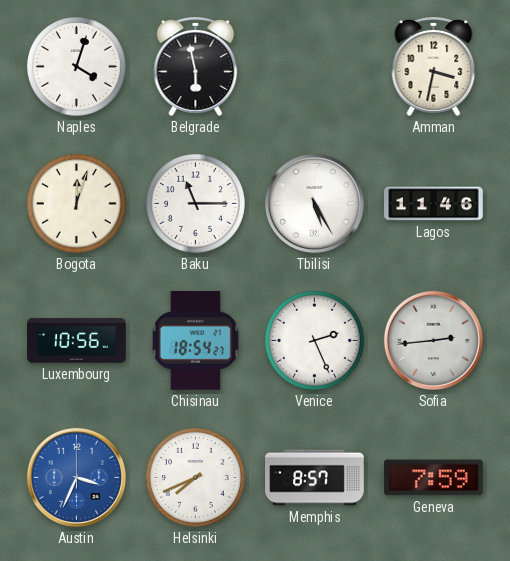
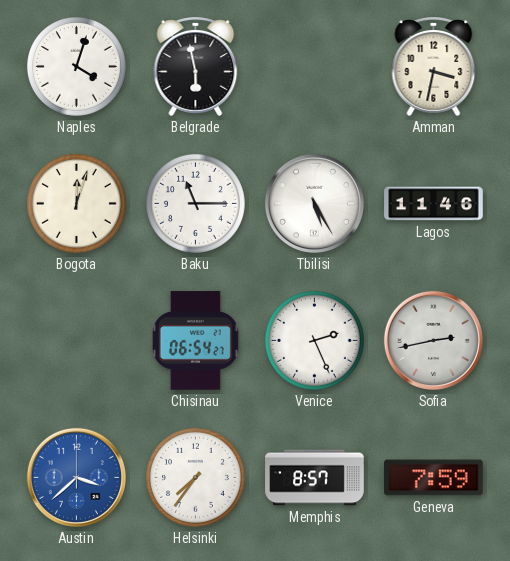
Luxembourg: 10:56 -> none (77, 341)
Chisinau: 18:54 -> 06:54 (195, 341)
Sofia: 2:44 -> 2:43 (433, 340)
Austin: 3:34 -> 3:38 (76, 477)
Helsinki: 7:41 -> 7:36 (195, 477)
